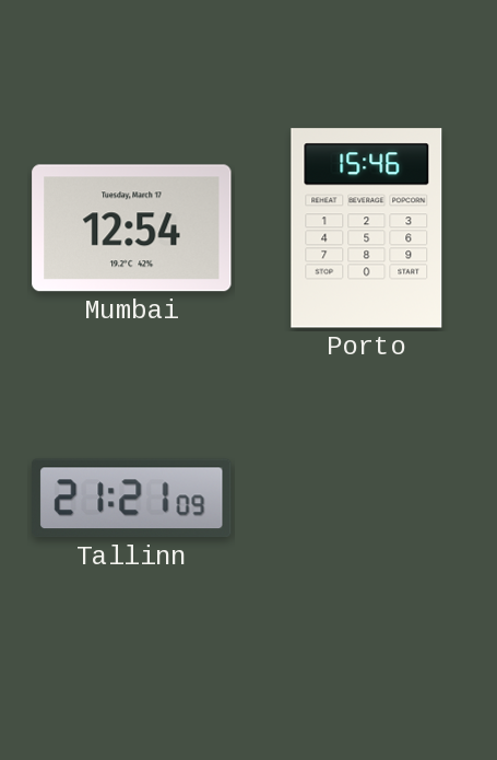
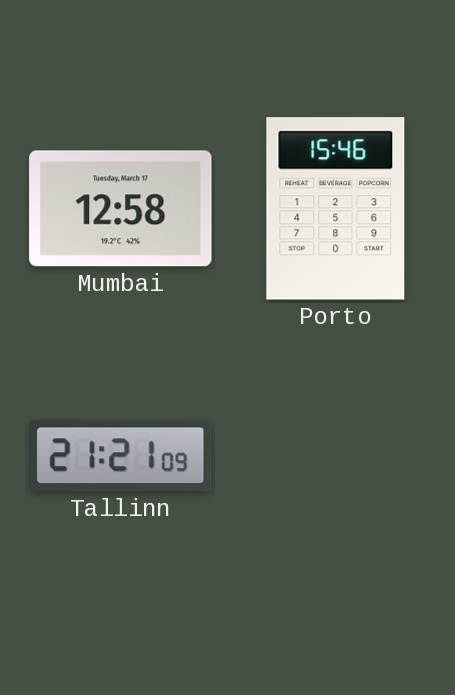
Mumbai: 12:54 -> 12:58 (121, 209)
